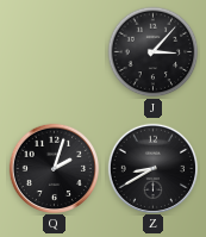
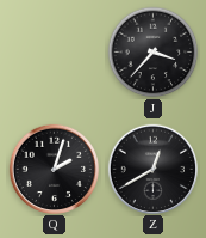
J: 3:07 -> 3:37 (154, 53)
Z: 8:40 -> 12:40 (152, 169)
